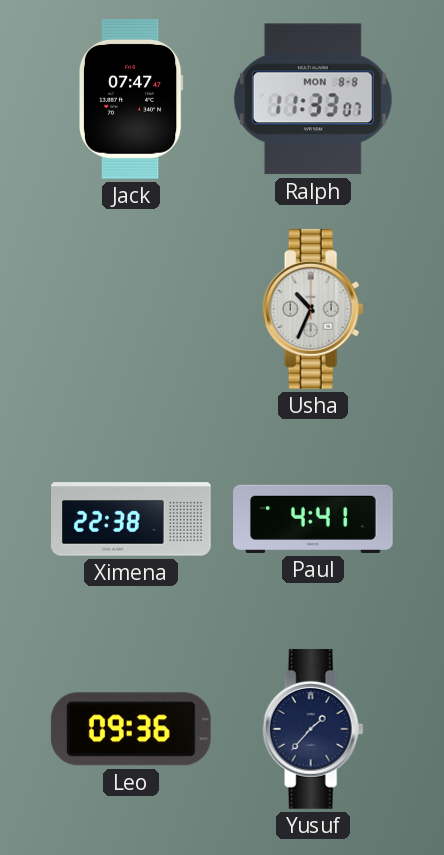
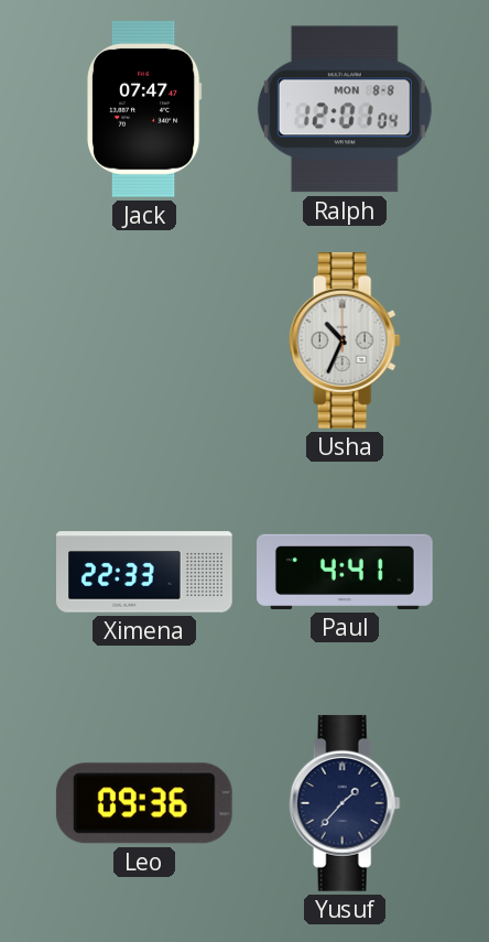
Ralph: 11:33 -> 12:01 (345, 109)
Ximena: 22:38 -> 22:33 (145, 572)
